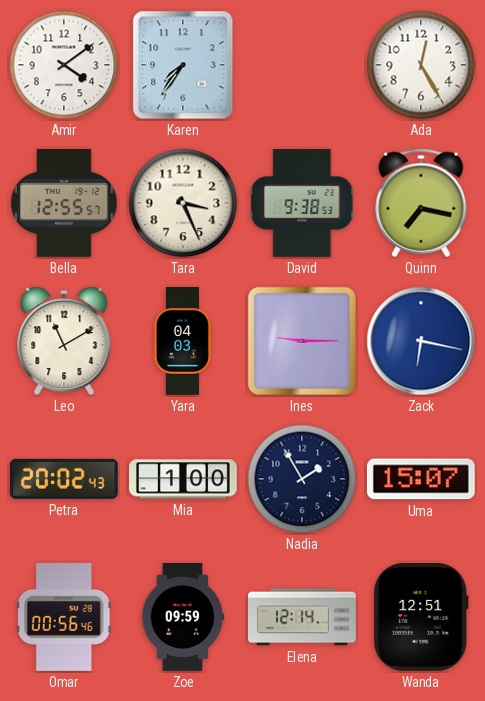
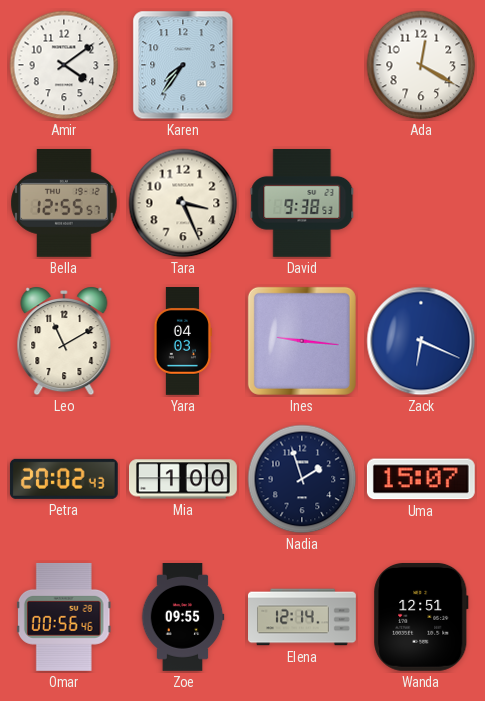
Ada: 12:25 -> 12:20 (421, 65)
Quinn: 7:17 -> none (421, 203)
Ines: 9:15 -> 9:16 (302, 341)
Zack: 6:17 -> 6:19 (421, 341)
Nadia: 1:55 -> 1:57 (302, 479)
Zoe: 09:59 -> 09:55 (183, 618)
